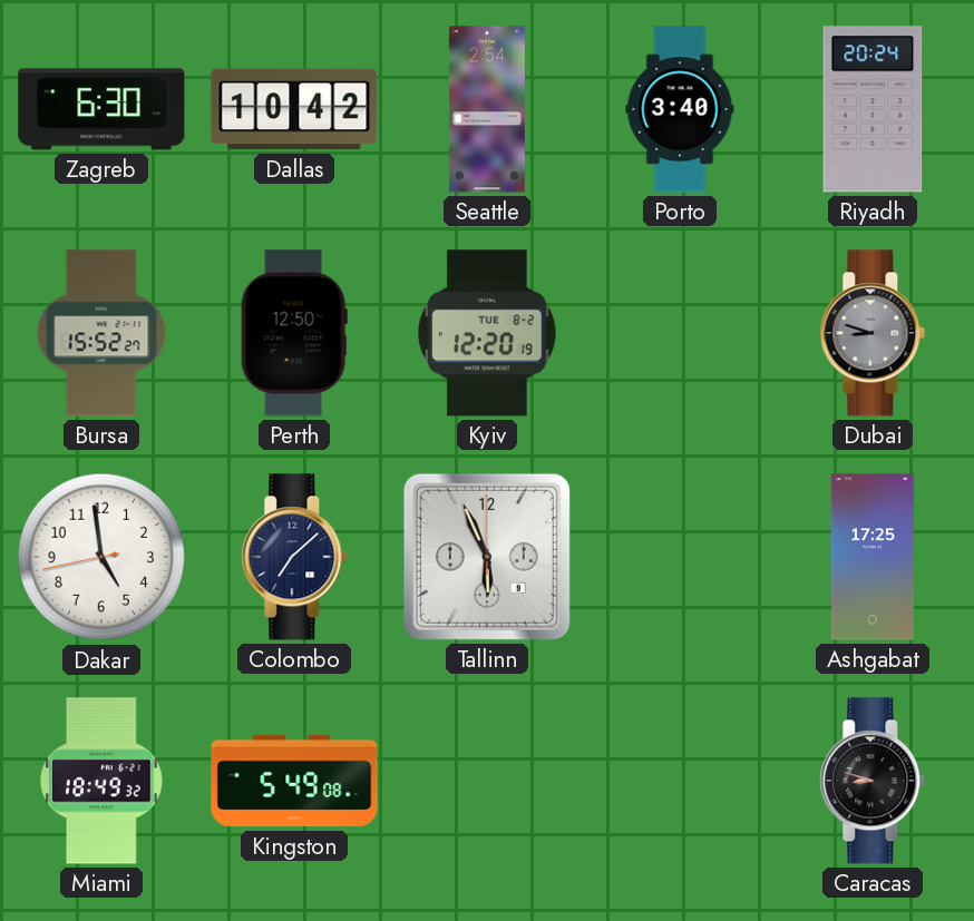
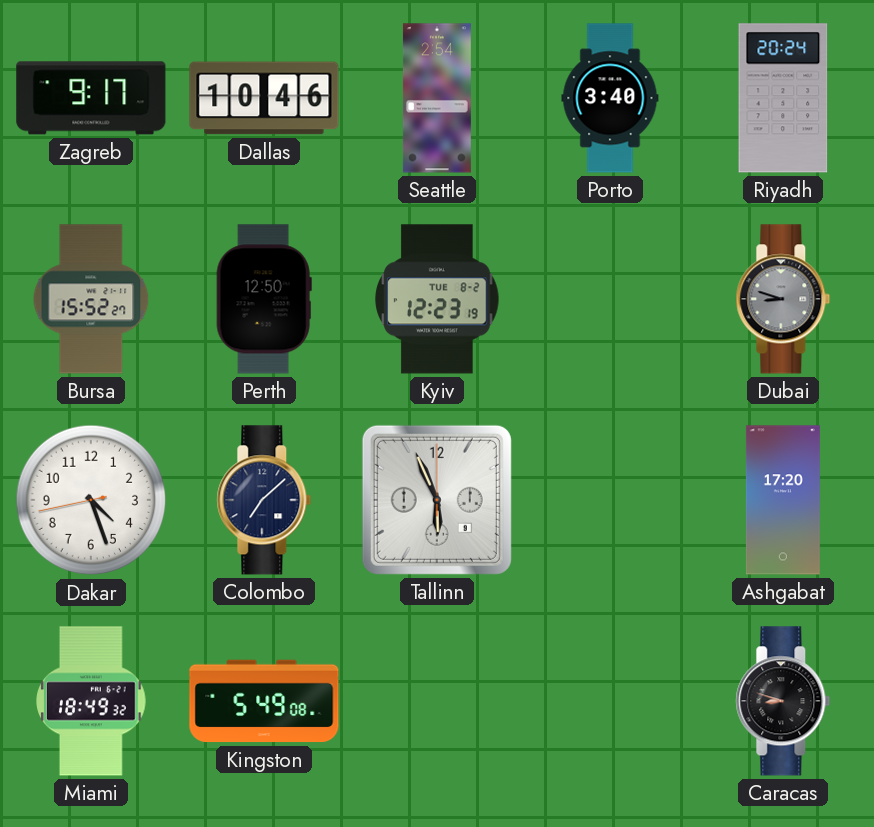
Zagreb: 6:30 -> 9:17 (91, 98)
Dallas: 10:42 -> 10:46 (264, 98)
Kyiv: 12:20 -> 12:23 (437, 299)
Dakar: 4:58 -> 4:26 (91, 500)
Ashgabat: 17:25 -> 17:20 (783, 500)
